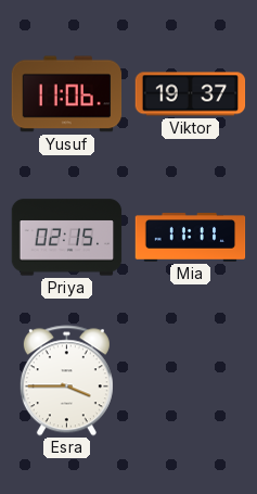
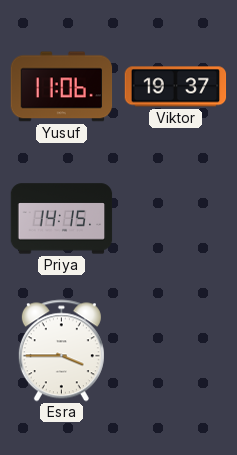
Priya: 02:15 -> 14:15 (62, 219)
Mia: 11:11 -> none (191, 238)
